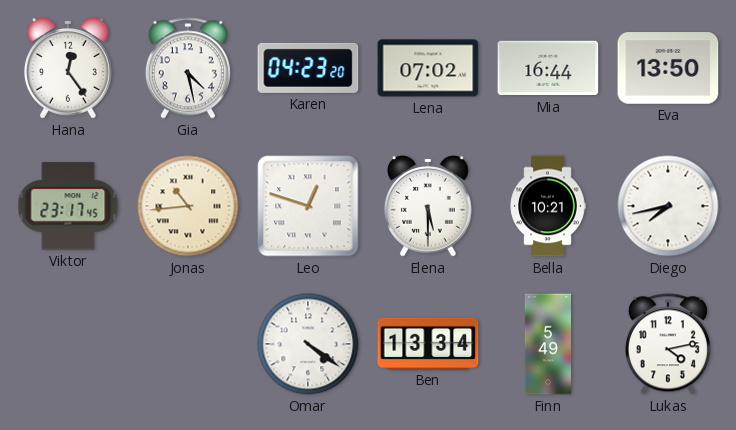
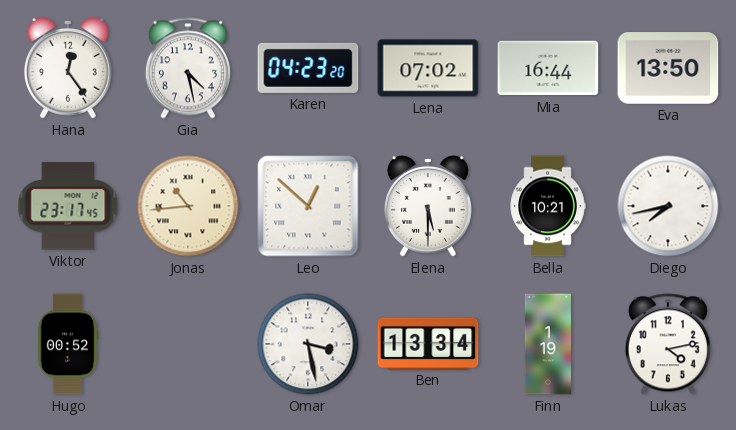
Leo: 12:48 -> 12:52 (308, 206)
Hugo: none -> 00:52 (68, 344)
Omar: 4:21 -> 3:28 (308, 344)
Finn: 5:49 -> 1:19 (547, 344)
